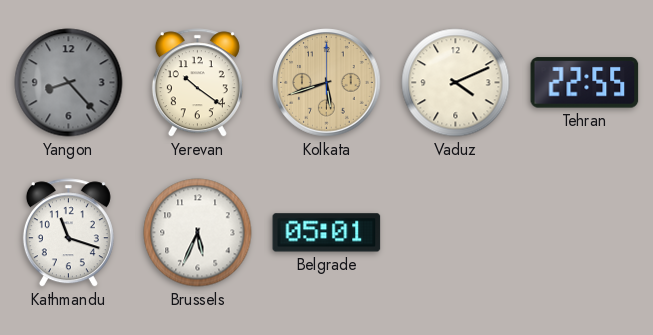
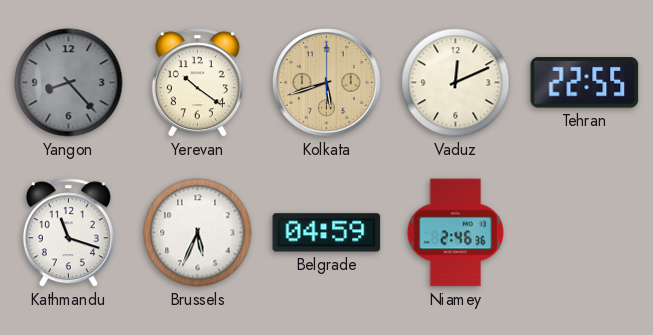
Vaduz: 4:11 -> 12:11 (456, 83)
Belgrade: 05:01 -> 04:59 (327, 233)
Niamey: none -> 2:46 (456, 233)
